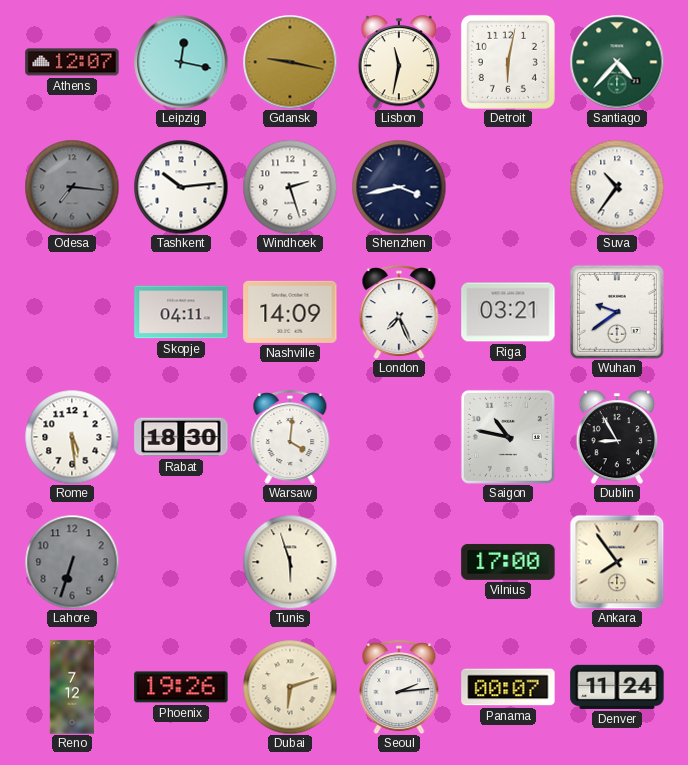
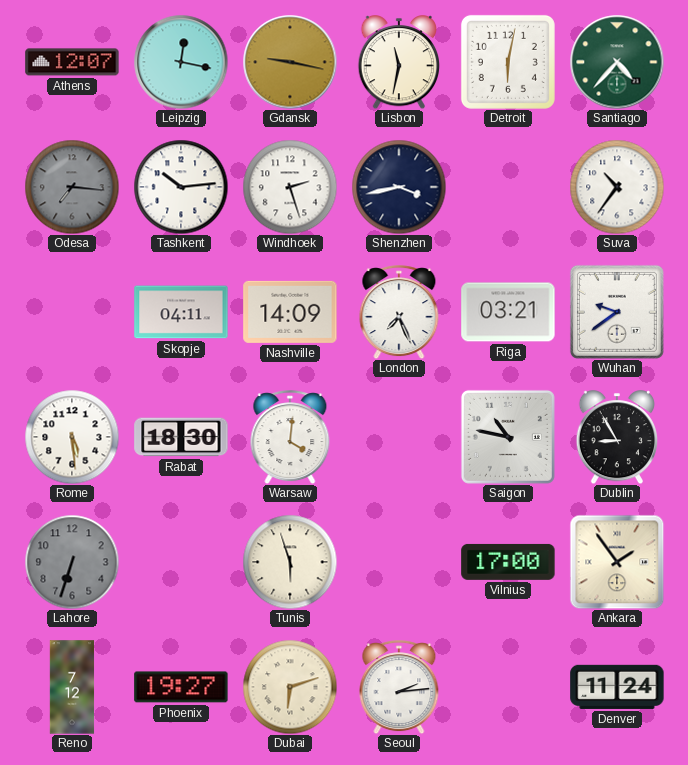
Ankara: 7:54 -> 1:54 (617, 562)
Phoenix: 19:26 -> 19:27 (181, 687)
Panama: 00:07 -> none (508, 687)
